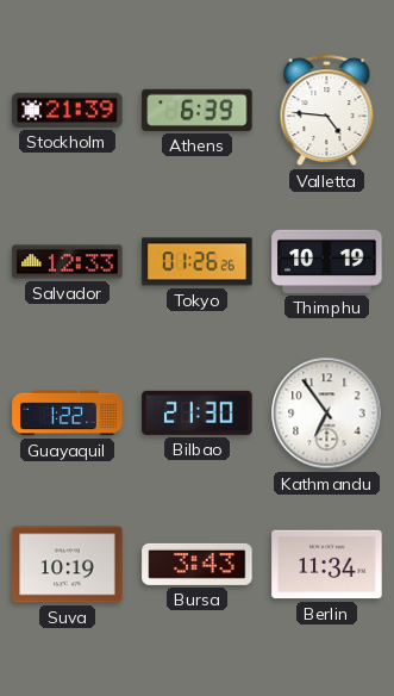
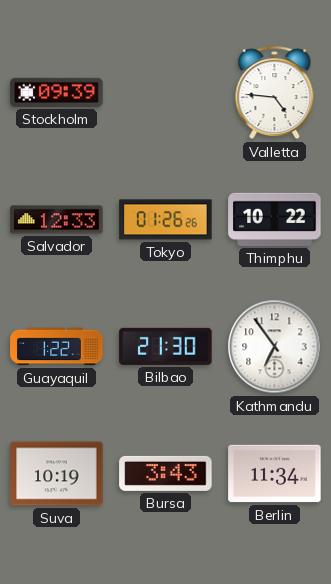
Stockholm: 21:39 -> 09:39 (57, 92)
Athens: 6:39 -> none (198, 110)
Thimphu: 10:19 -> 10:22 (275, 219)
